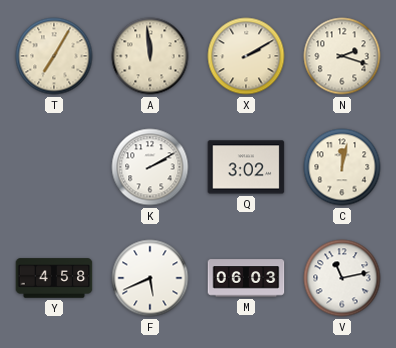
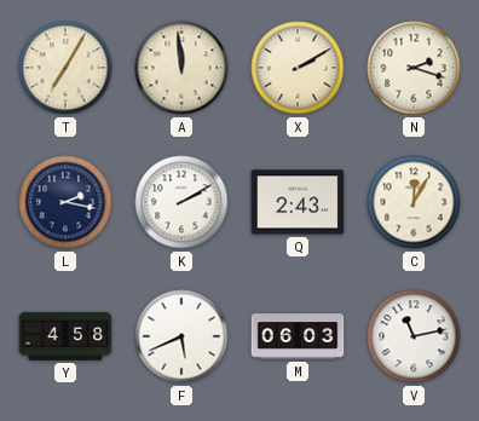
L: none -> 2:17 (65, 202)
Q: 3:02 -> 2:43 (298, 202)
C: 12:02 -> 12:05 (414, 202)
